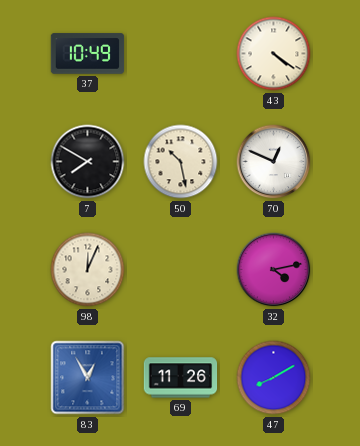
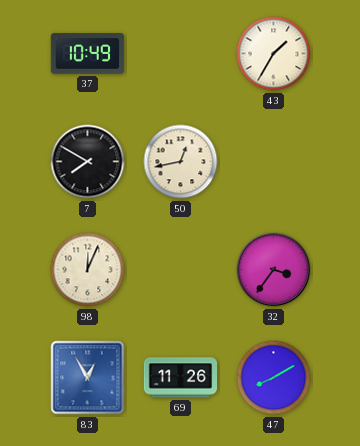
43: 4:21 -> 1:35 (274, 54)
50: 10:28 -> 12:43 (181, 162)
70: 12:49 -> none (274, 162)
32: 4:13 -> 3:36 (274, 270)
